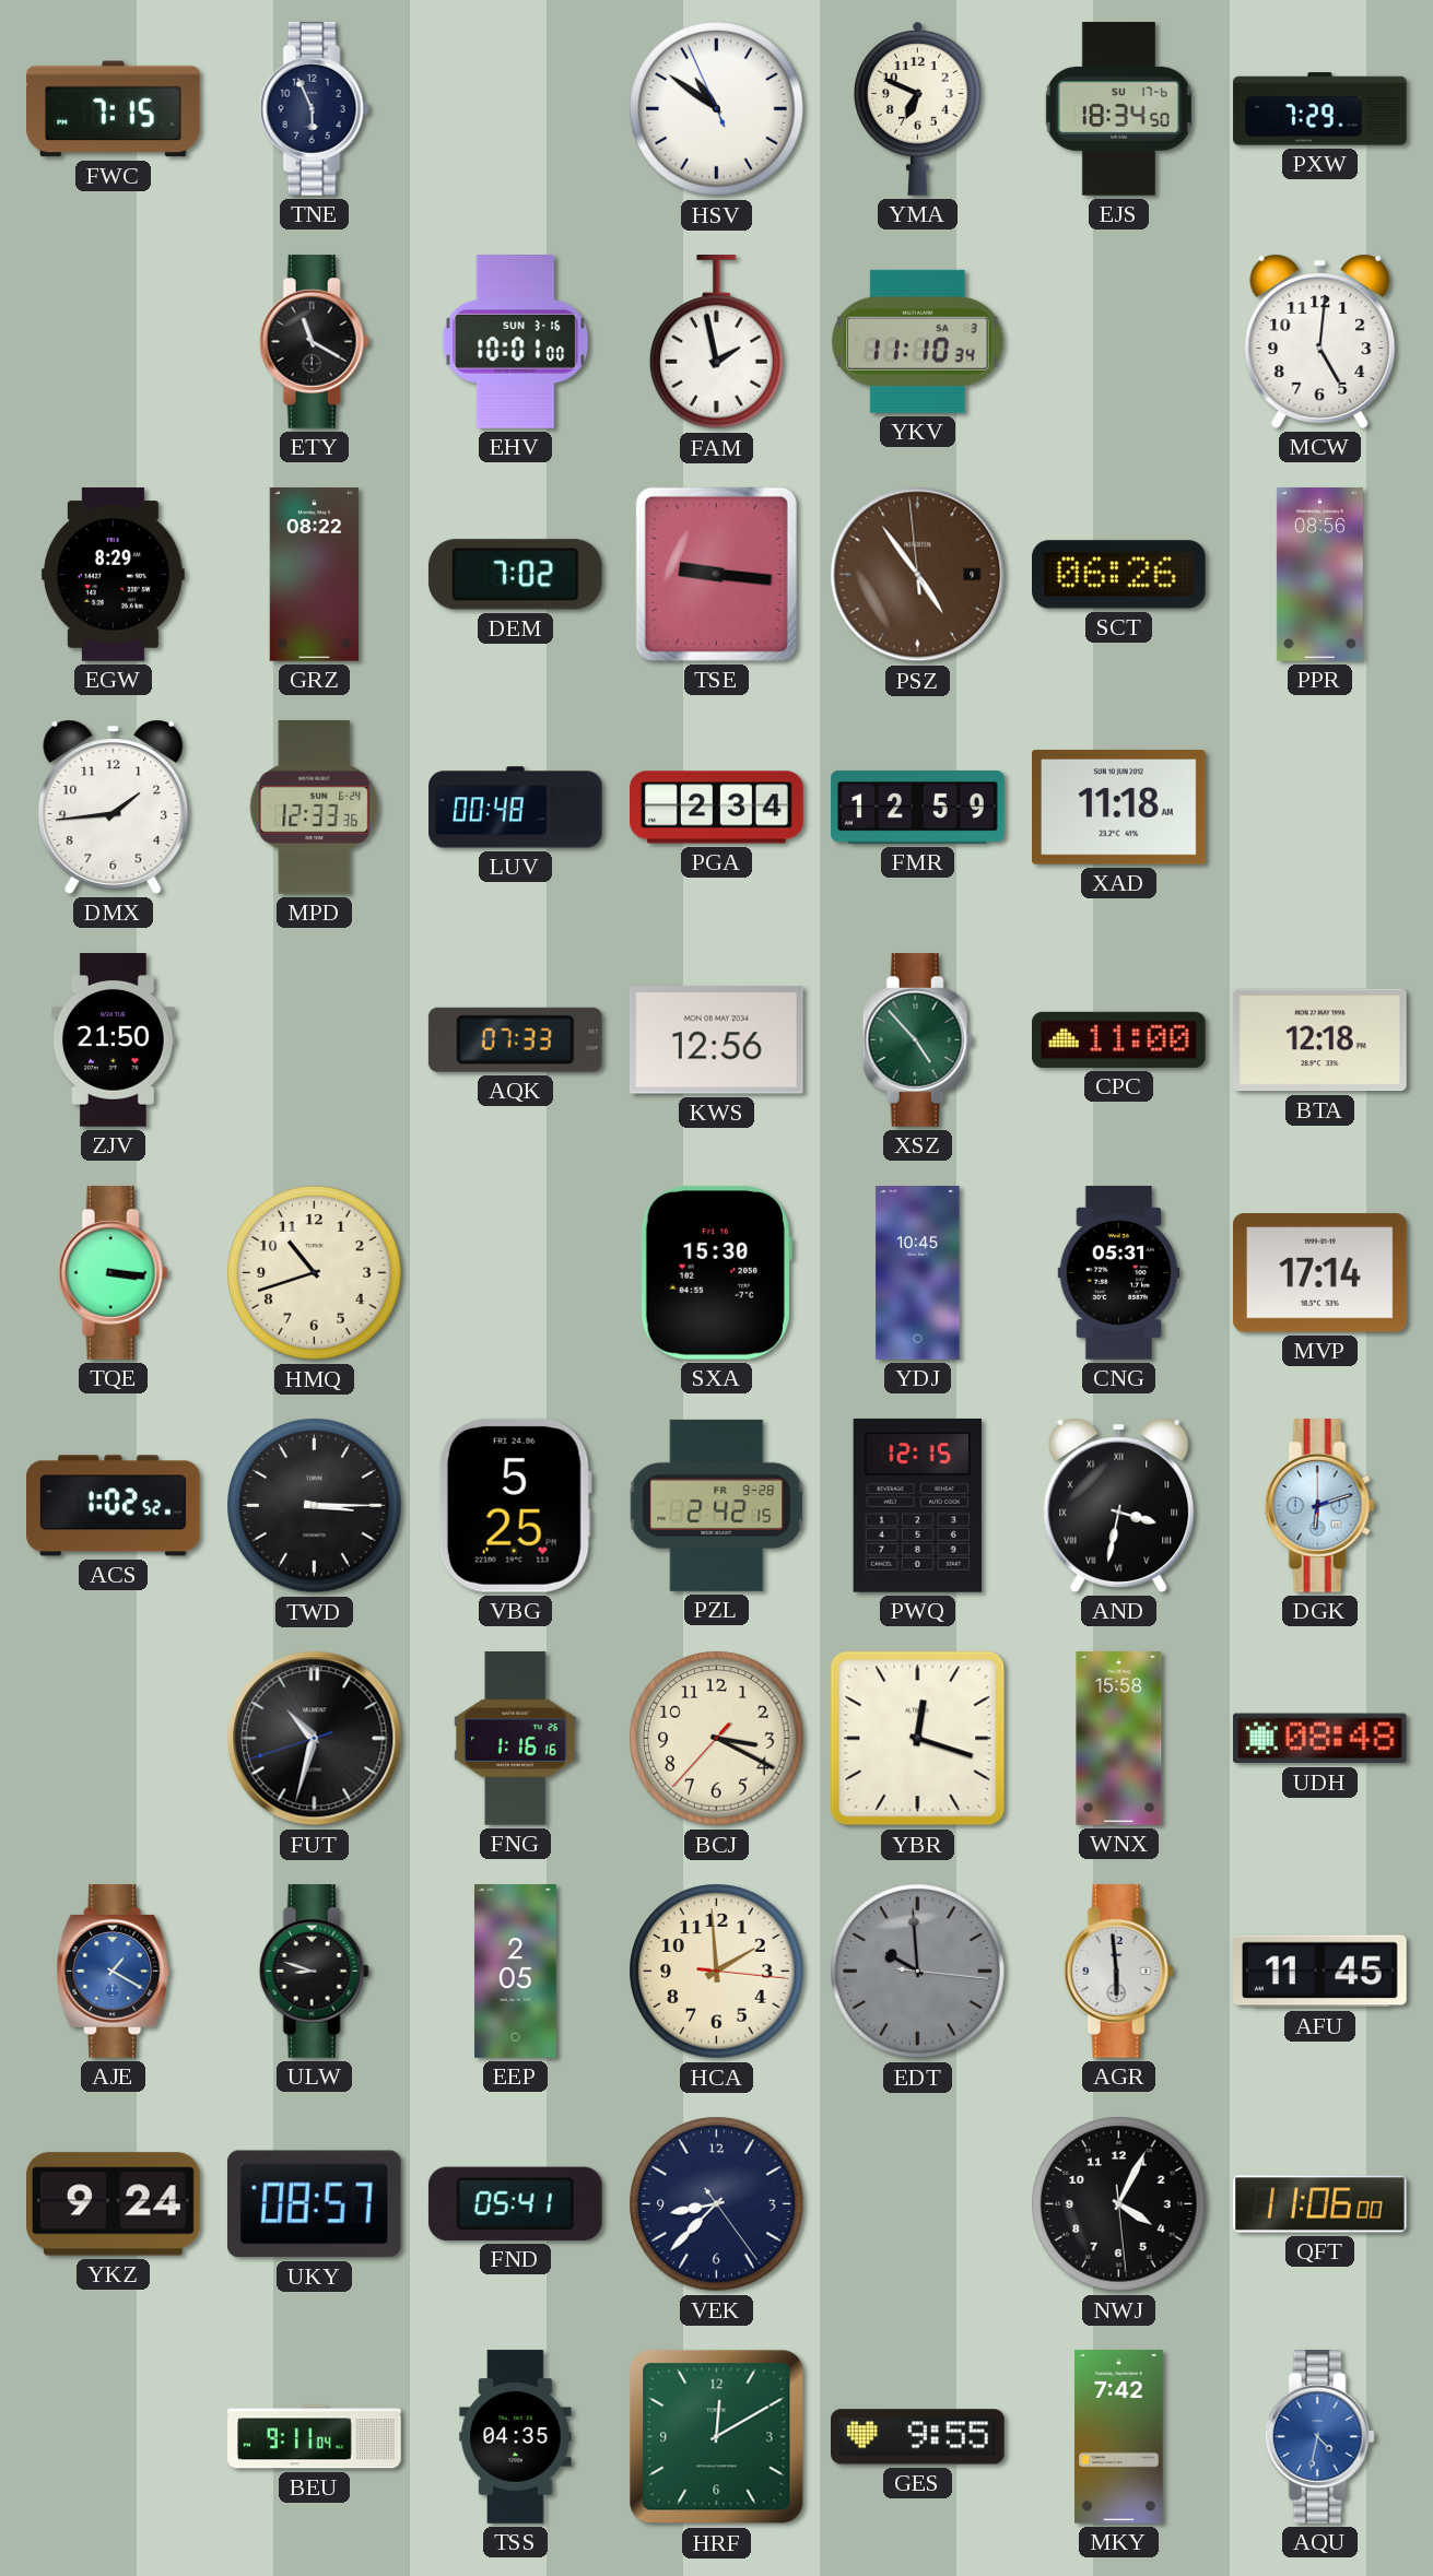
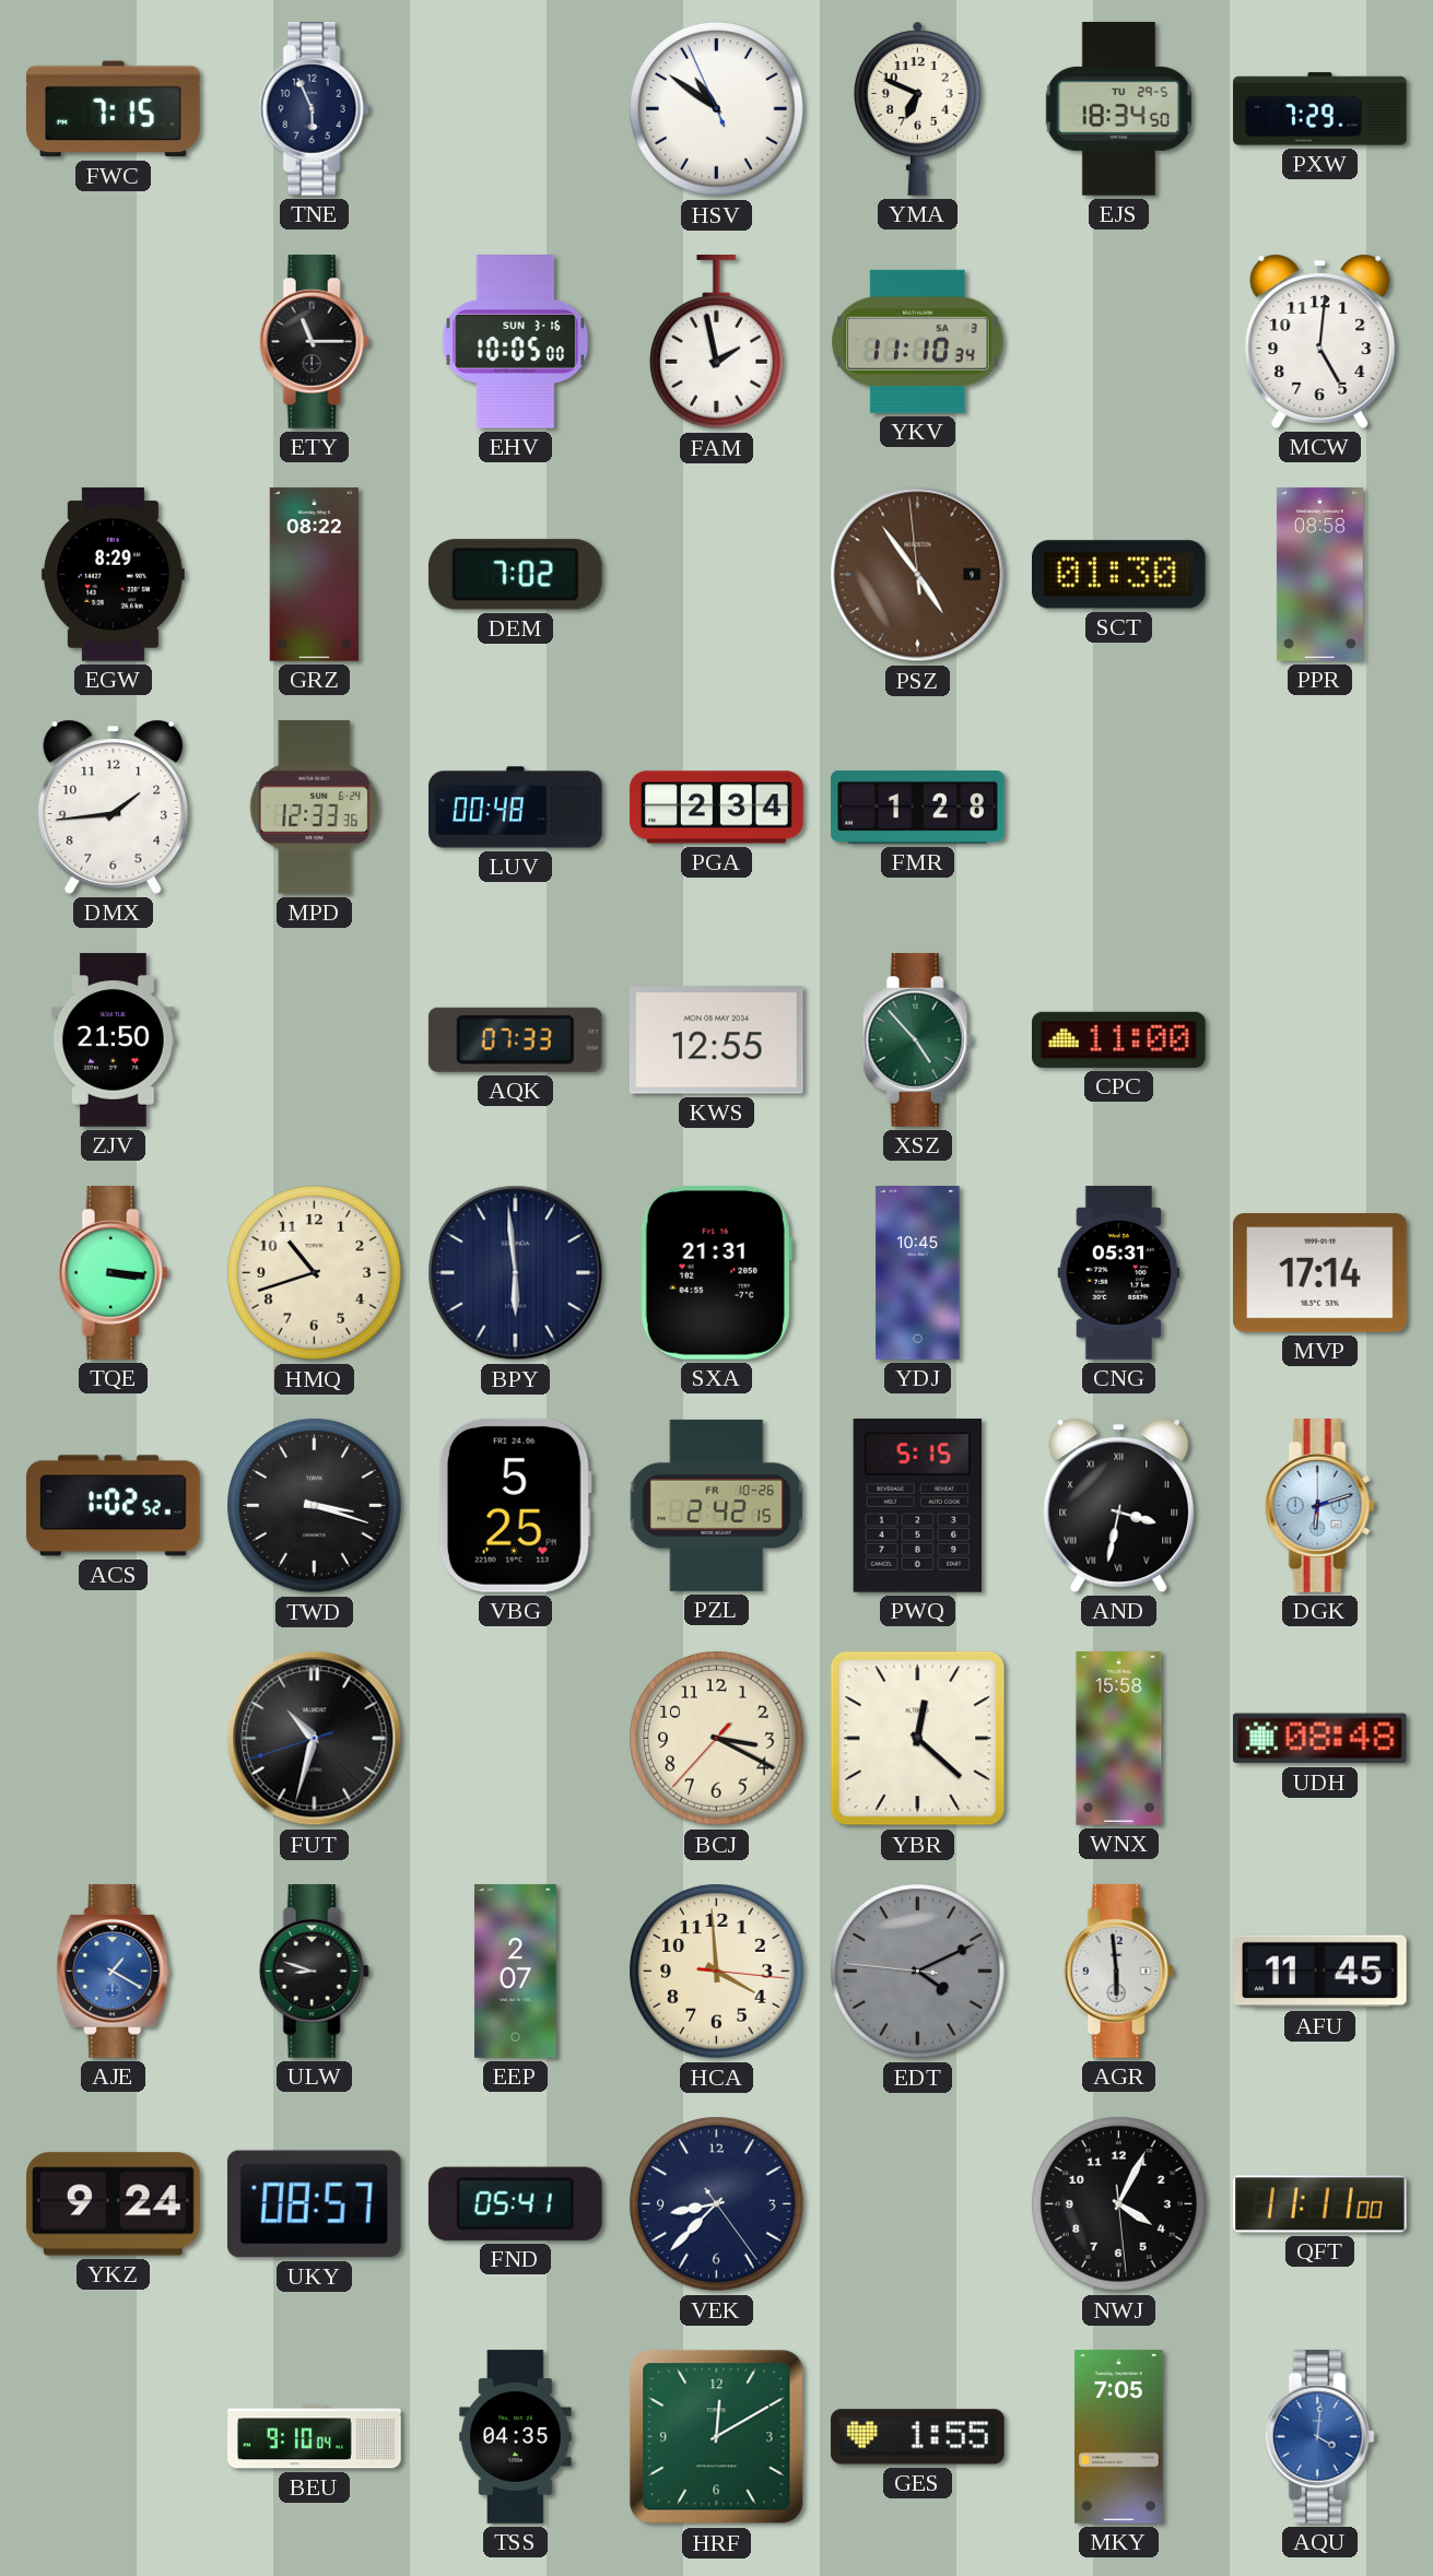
EJS date: SU 17-6 -> TU 29-5 (1118, 109)
ETY: 11:20 -> 11:15 (314, 342)
EHV: 10:01 -> 10:05 (516, 342)
TSE: 9:16 -> none (716, 574)
SCT: 06:26 -> 01:30 (1119, 575)
PPR: 08:56 -> 08:58 (1319, 575)
FMR: 12:59 -> 1:28 (918, 808)
XAD: 11:18 -> none (1119, 808)
KWS: 12:56 -> 12:55 (716, 1040)
BTA: 12:18 -> none (1320, 1040)
BPY: none -> 5:59 (516, 1273)
SXA: 15:30 -> 21:31 (716, 1272)
TWD: 3:15 -> 3:18 (315, 1506)
PZL date: FR 9-28 -> FR 10-26 (717, 1505)
PWQ: 12:15 -> 5:15 (917, 1506)
FNG: 1:16 -> none (516, 1739)
YBR: 12:18 -> 12:22 (918, 1739)
EEP: 2:05 -> 2:07 (515, 1972)
HCA: 1:59 -> 3:59 (717, 1972)
EDT: 9:59 -> 4:10 (918, 1972)
QFT: 11:06 -> 11:11 (1320, 2204)
BEU: 9:11 -> 9:10 (315, 2437)
GES: 9:55 -> 1:55 (918, 2437)
MKY: 7:42 -> 7:05 (1119, 2437)
AQU: 4:32 -> 4:01 (1319, 2437)
